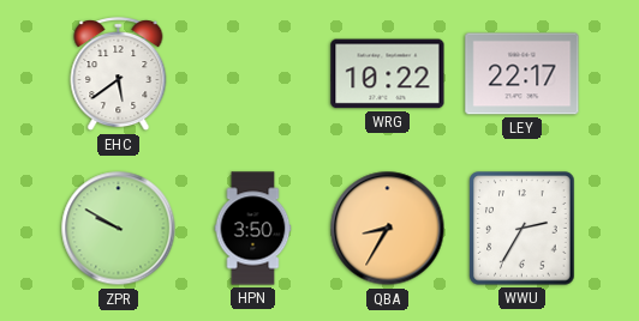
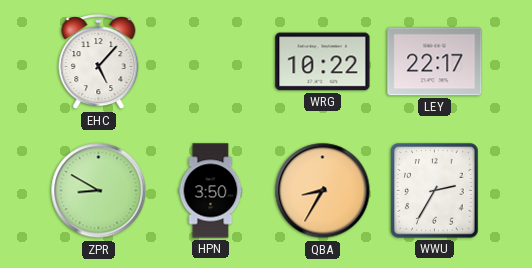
EHC: 5:39 -> 5:07 (99, 62)
ZPR: 9:50 -> 8:50 (99, 191)
